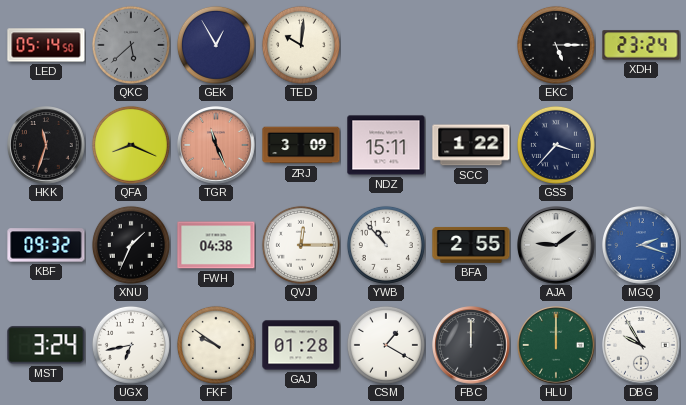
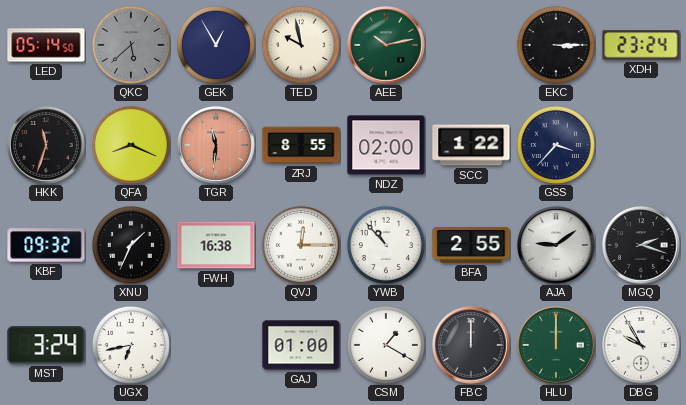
TED: 10:01 -> 9:58 (301, 45)
AEE: none -> 10:13 (386, 45)
EKC: 5:15 -> 3:15 (556, 45)
TGR: 11:26 -> 11:31 (216, 145)
ZRJ: 3:09 -> 8:55 (301, 145)
NDZ: 15:11 -> 02:00 (386, 145)
FWH: 04:38 -> 16:38 (216, 245)
MGQ dial: blue -> black (641, 245)
FKF: 9:51 -> none (216, 345)
GAJ: 01:28 -> 01:00 (301, 345)
